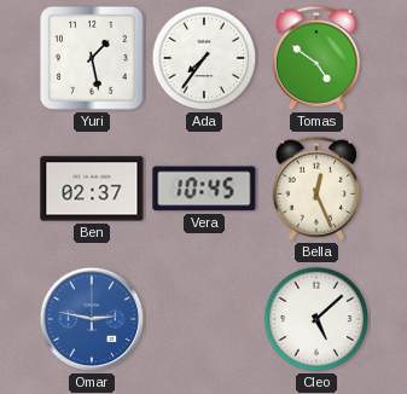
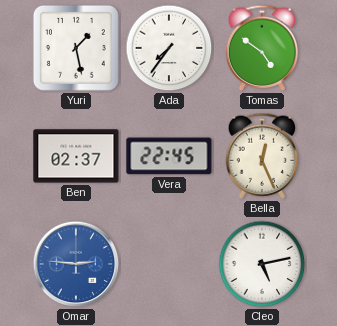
Vera: 10:45 -> 22:45 (169, 156)
Omar: 2:47 -> 2:46 (76, 264)
Cleo: 5:08 -> 5:13 (262, 264)
